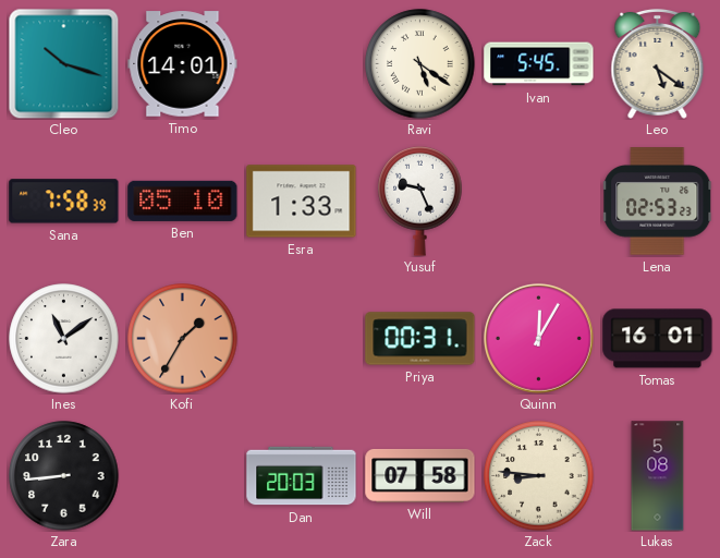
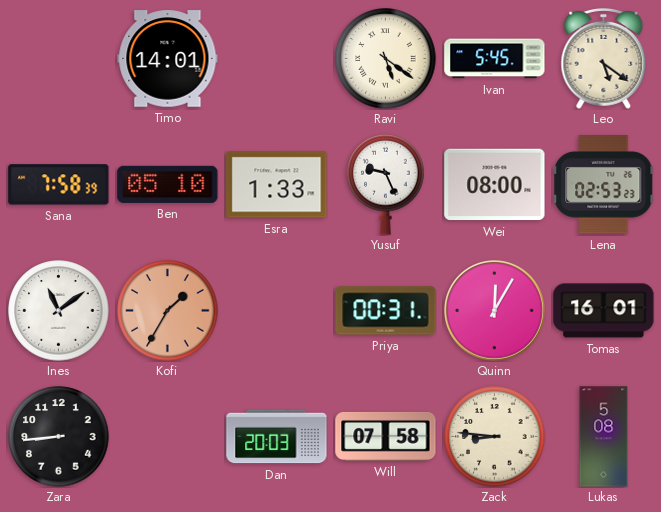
Cleo: 10:18 -> none (63, 63)
Wei: none -> 08:00 (495, 185)
